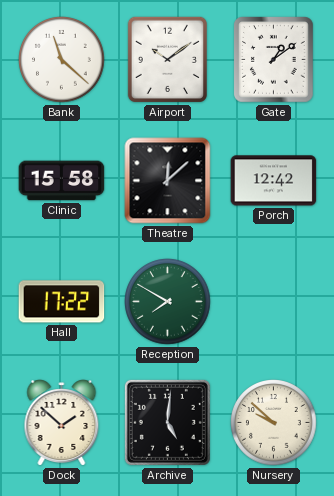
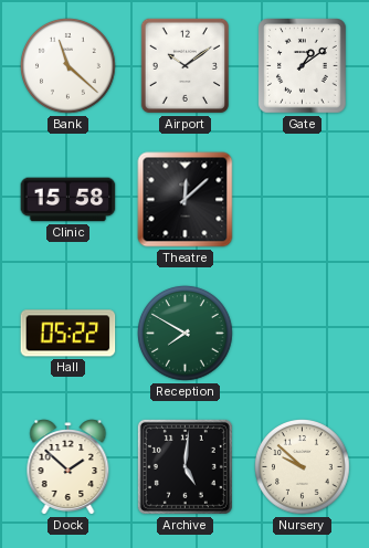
Porch: 12:42 -> none (274, 181)
Hall: 17:22 -> 05:22 (68, 334)
